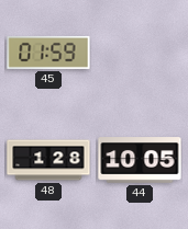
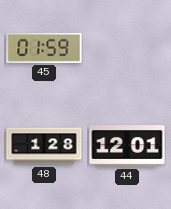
44: 10:05 -> 12:01 (127, 146)
